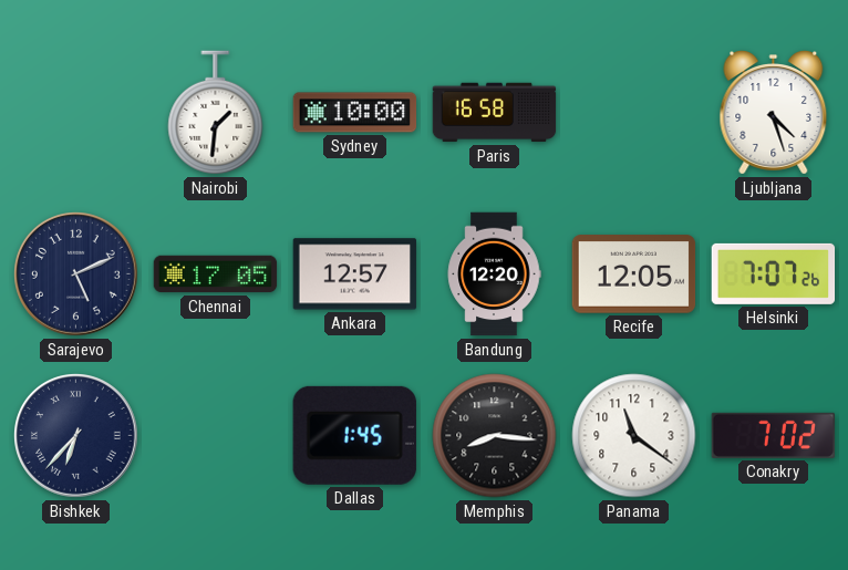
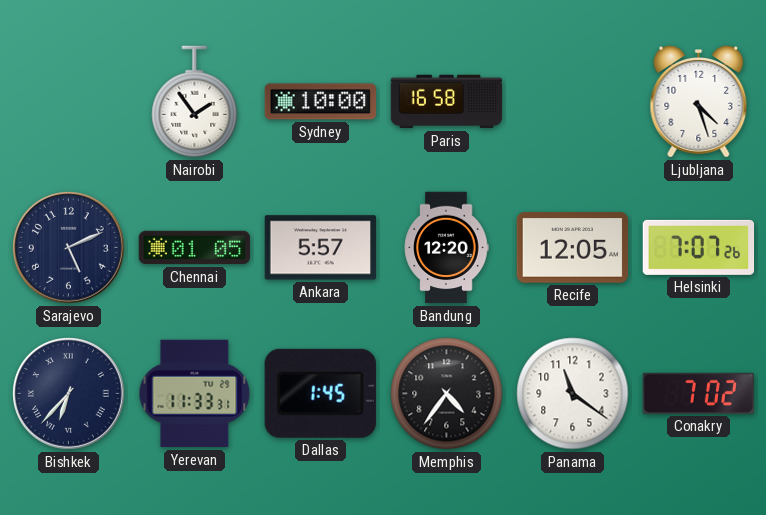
Nairobi: 1:31 -> 1:54 (195, 102)
Chennai: 17:05 -> 01:05 (195, 248)
Ankara: 12:57 -> 5:57 (321, 248)
Yerevan: none -> 11:33 (195, 394)
Memphis: 8:16 -> 4:36 (447, 394)
